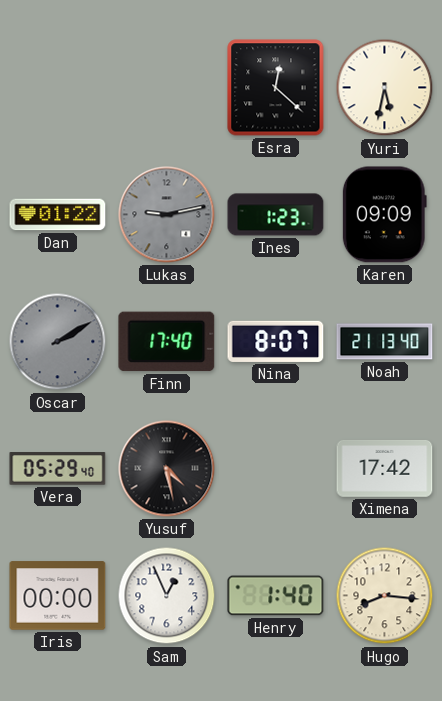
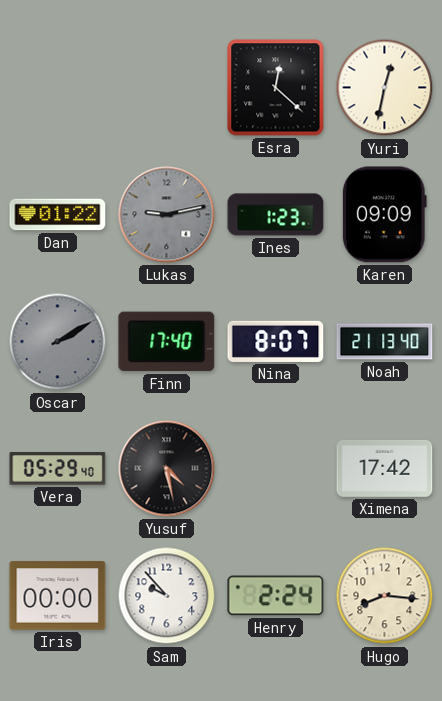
Yuri: 5:32 -> 12:32 (385, 88)
Sam: 12:56 -> 9:53 (167, 596)
Henry: 1:40 -> 2:24 (276, 596)
